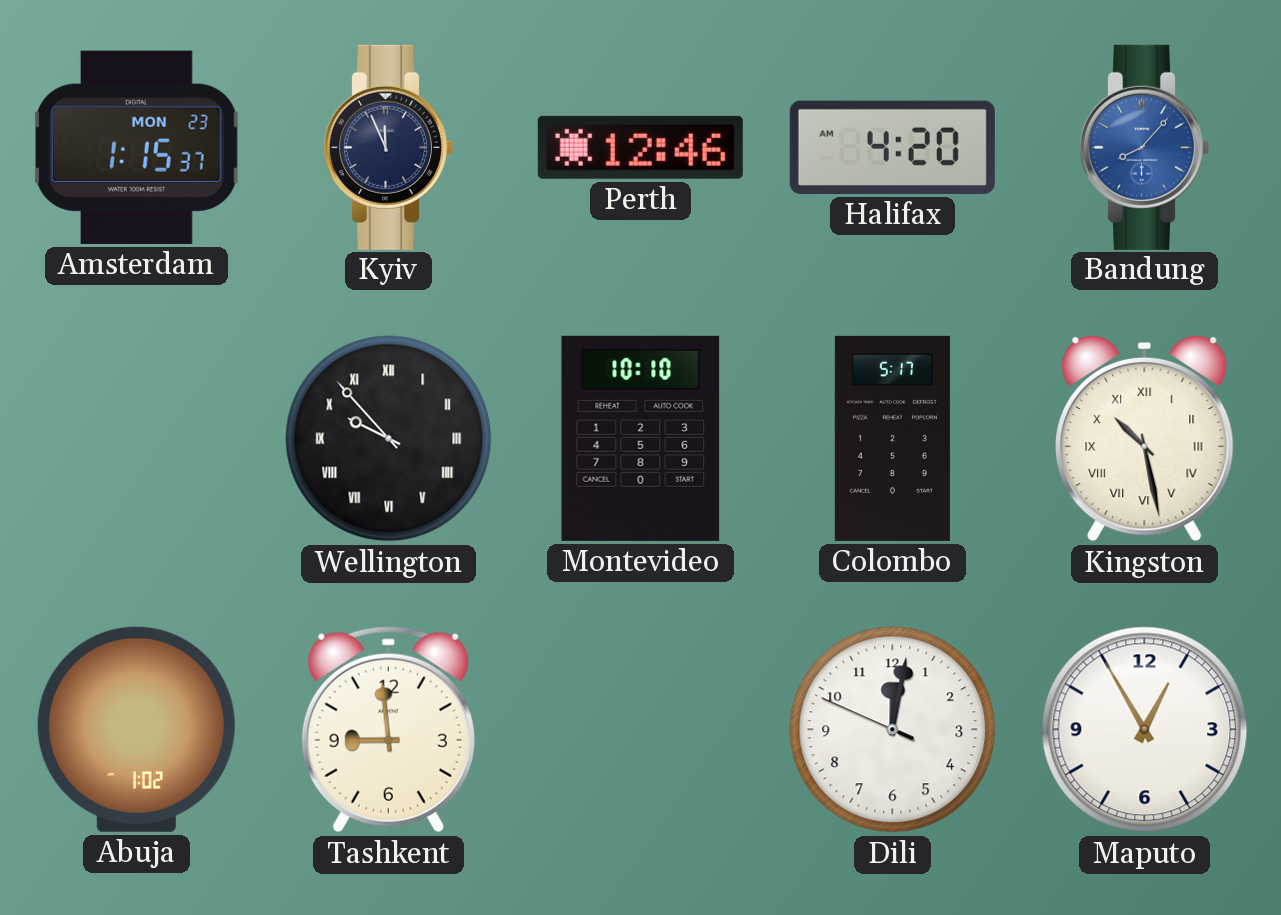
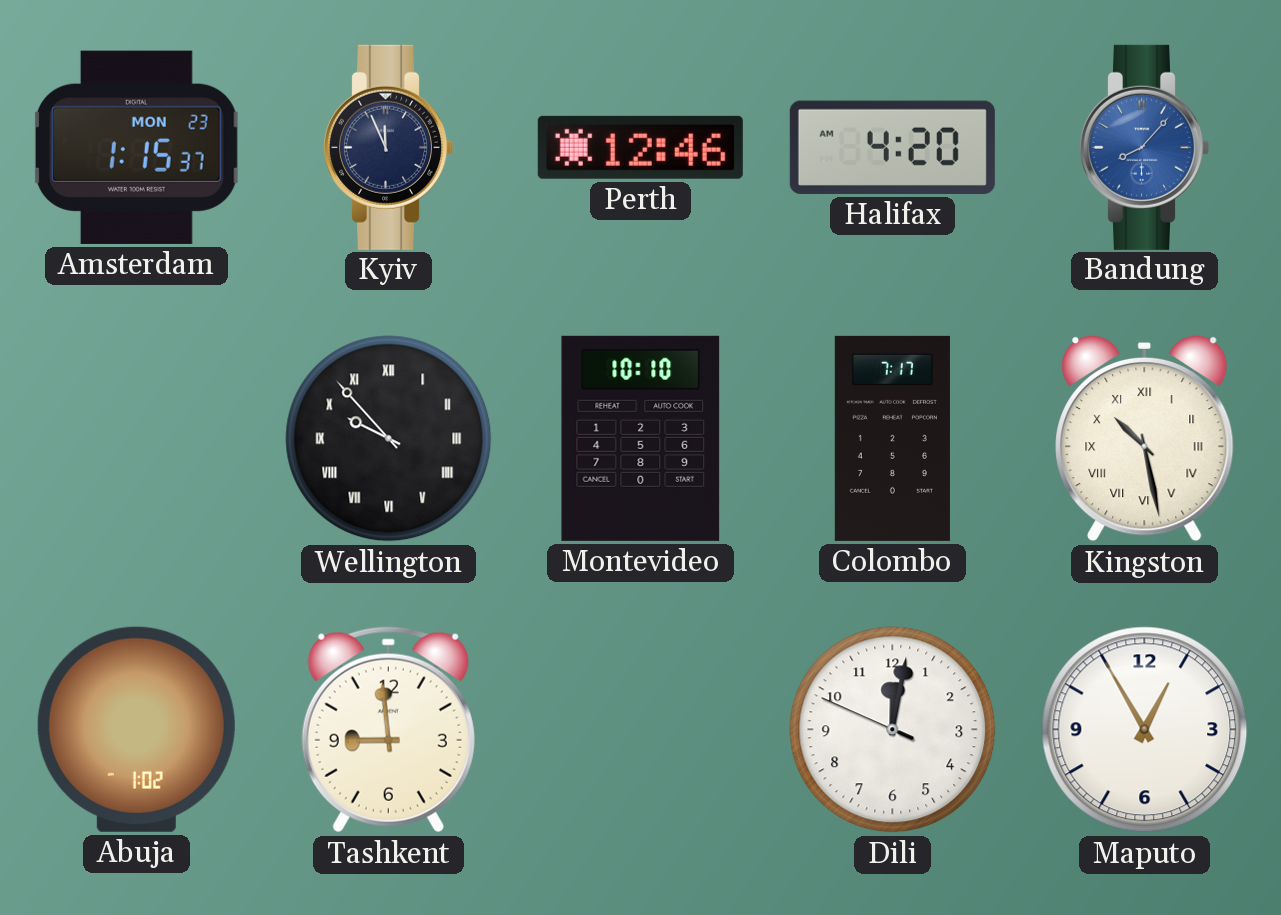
Colombo: 5:17 -> 7:17 (892, 438)
